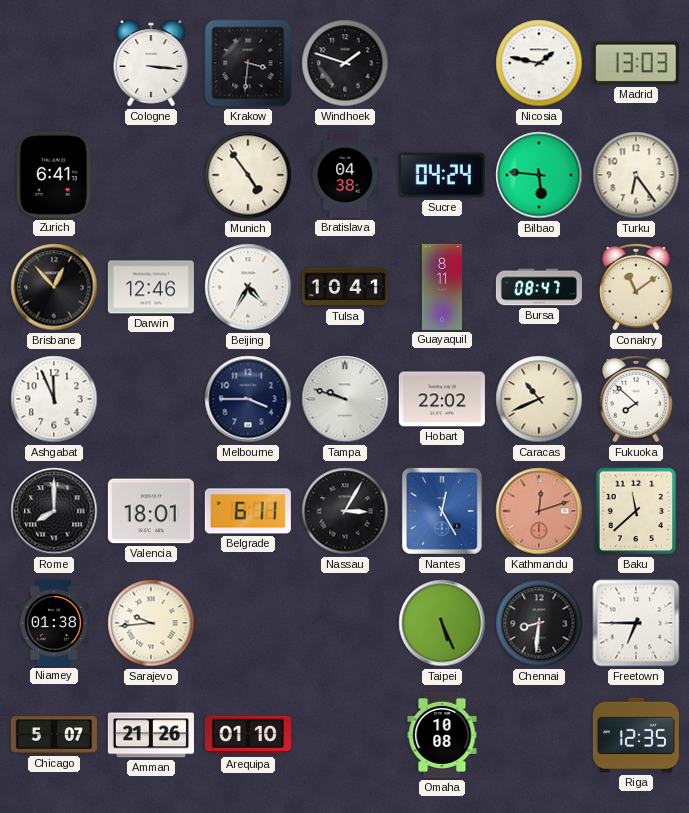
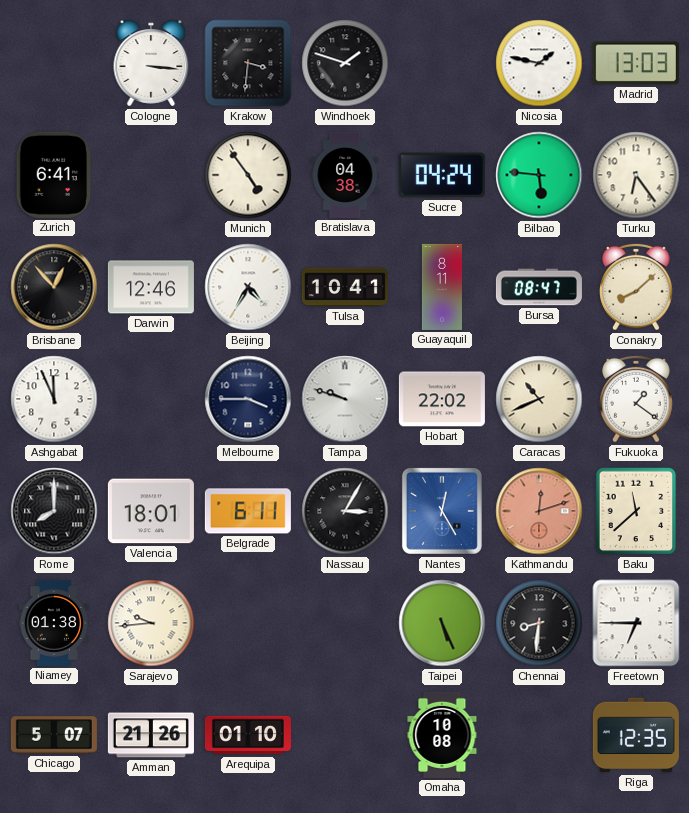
Conakry: 11:09 -> 8:08 (636, 287)
Fukuoka: 7:52 -> 1:21 (636, 399)
